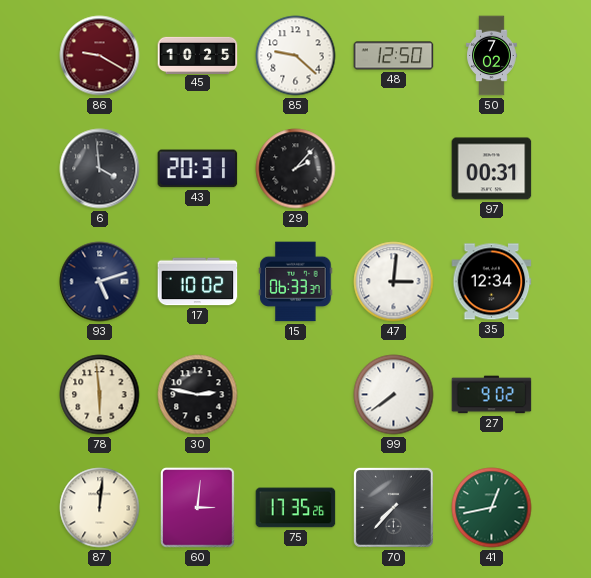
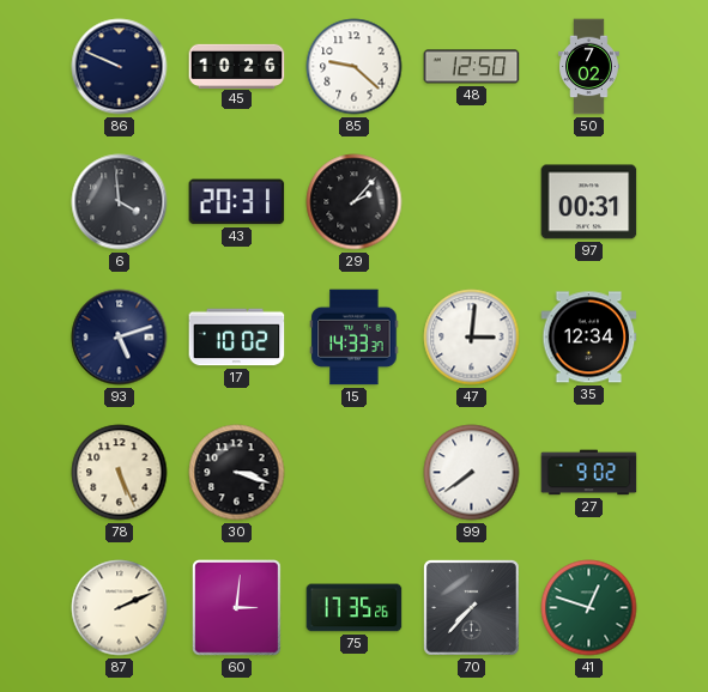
86: 9:20 -> 9:49 (120, 67)
86 dial: burgundy -> navy (120, 67)
45: 10:25 -> 10:26 (237, 66)
15: 06:33 -> 14:33 (355, 338)
78: 5:59 -> 5:26 (120, 473)
30: 2:47 -> 3:18 (237, 473)
87: 12:01 -> 2:11 (120, 608)
41: 12:43 -> 12:48 (589, 608)
